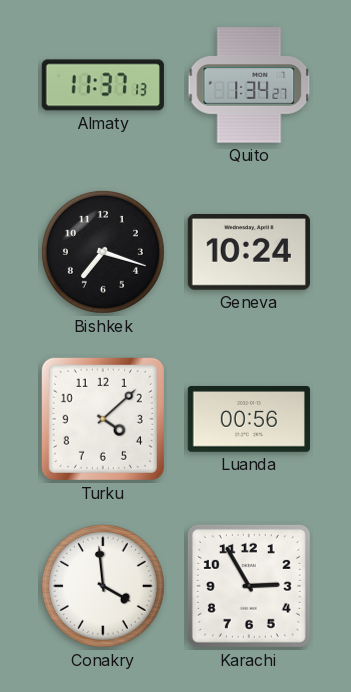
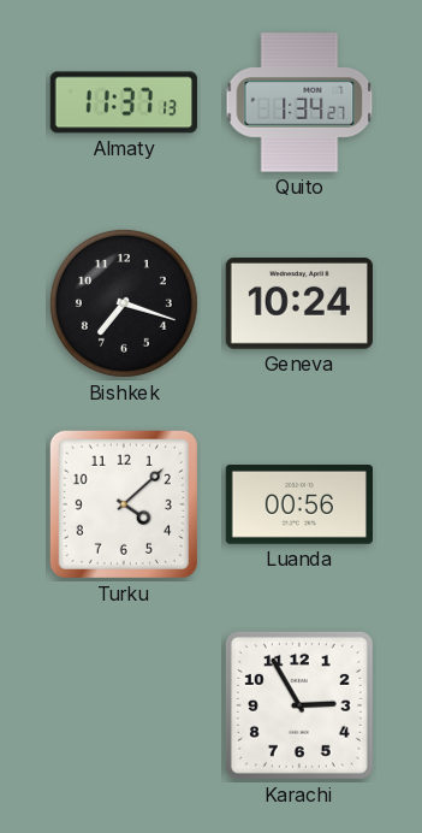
Conakry: 3:59 -> none (103, 586)
